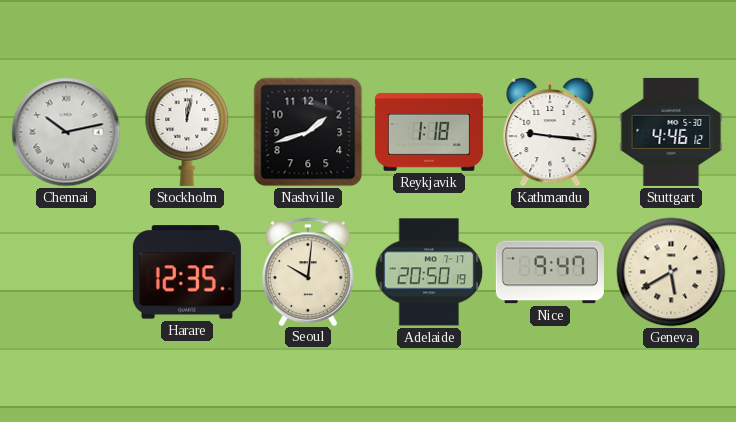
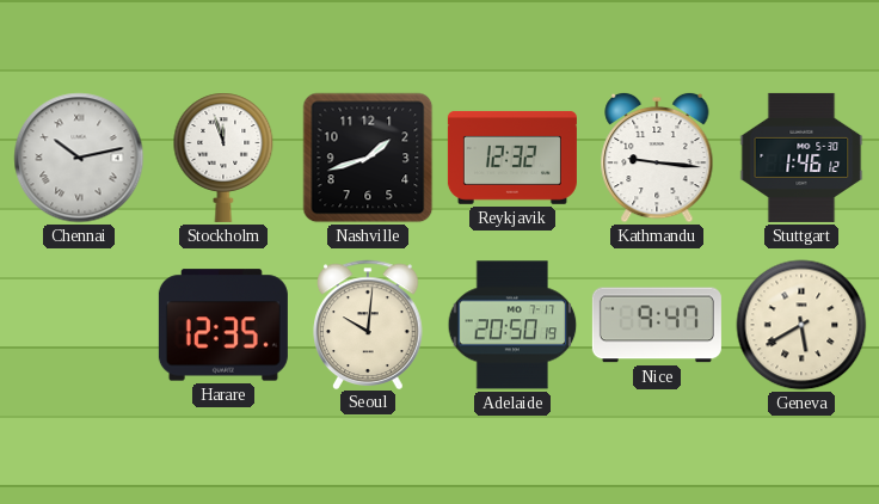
Stockholm: 12:02 -> 11:57 (223, 158)
Reykjavik: 1:18 -> 12:32 (512, 158)
Stuttgart: 4:46 -> 1:46 (801, 158)
